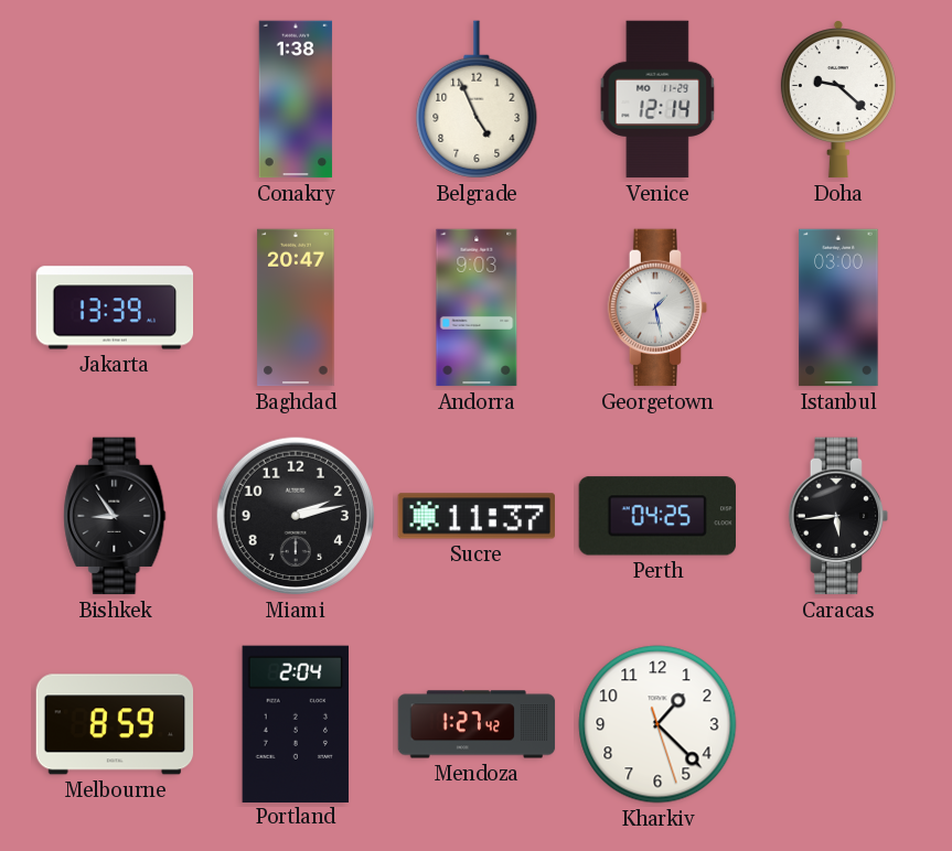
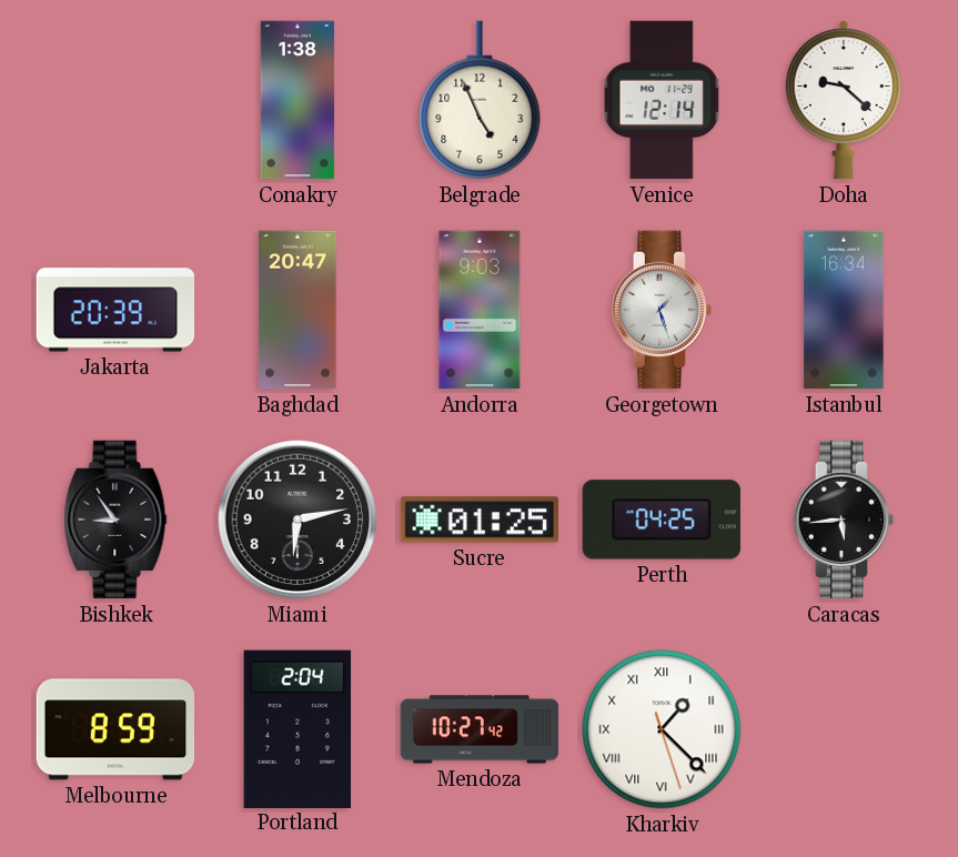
Jakarta: 13:39 -> 20:39 (115, 310)
Georgetown: 1:28 -> 1:27 (662, 310)
Istanbul: 03:00 -> 16:34 (844, 310)
Miami: 2:13 -> 6:13 (298, 520)
Sucre: 11:37 -> 01:25 (478, 520)
Mendoza: 1:27 -> 10:27 (480, 729)
Kharkiv numerals: Arabic -> Roman (662, 729)
